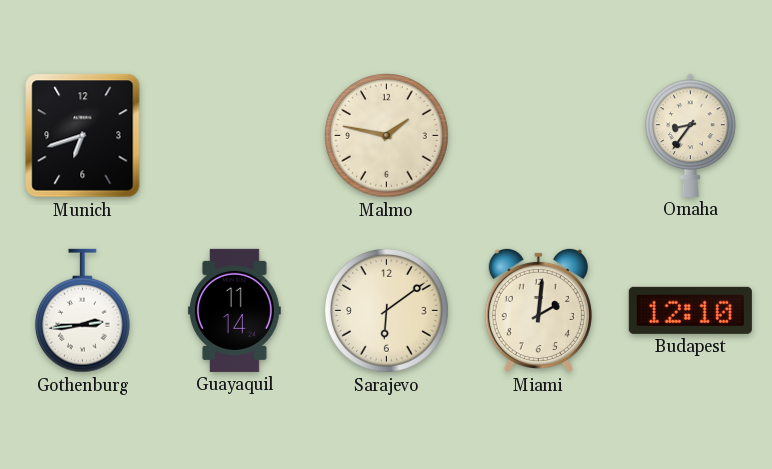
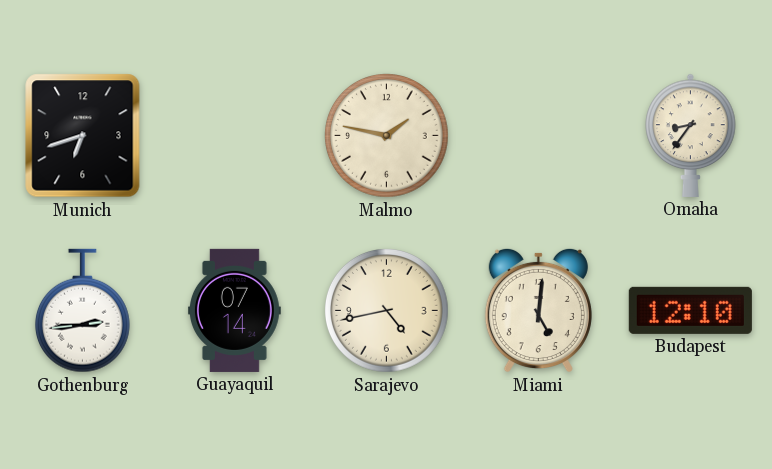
Guayaquil: 11:14 -> 07:14 (234, 310)
Sarajevo: 6:09 -> 4:43 (387, 311)
Miami: 2:01 -> 5:01 (538, 310)
